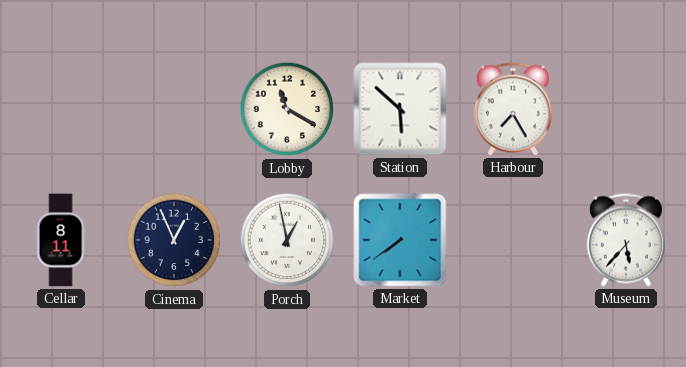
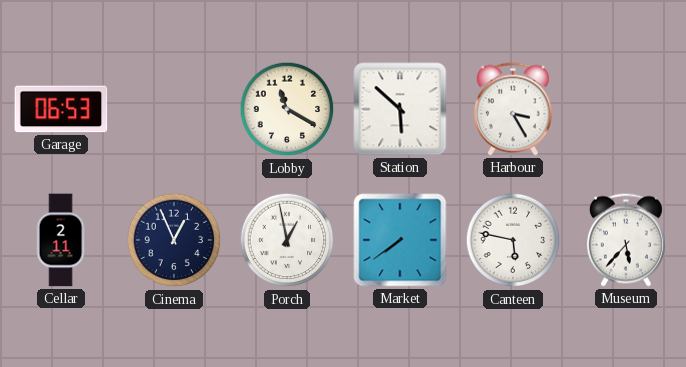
Garage: none -> 06:53 (61, 109)
Harbour: 7:25 -> 3:25 (513, 109)
Cellar: 8:11 -> 2:11 (61, 240)
Canteen: none -> 5:47 (513, 240)
